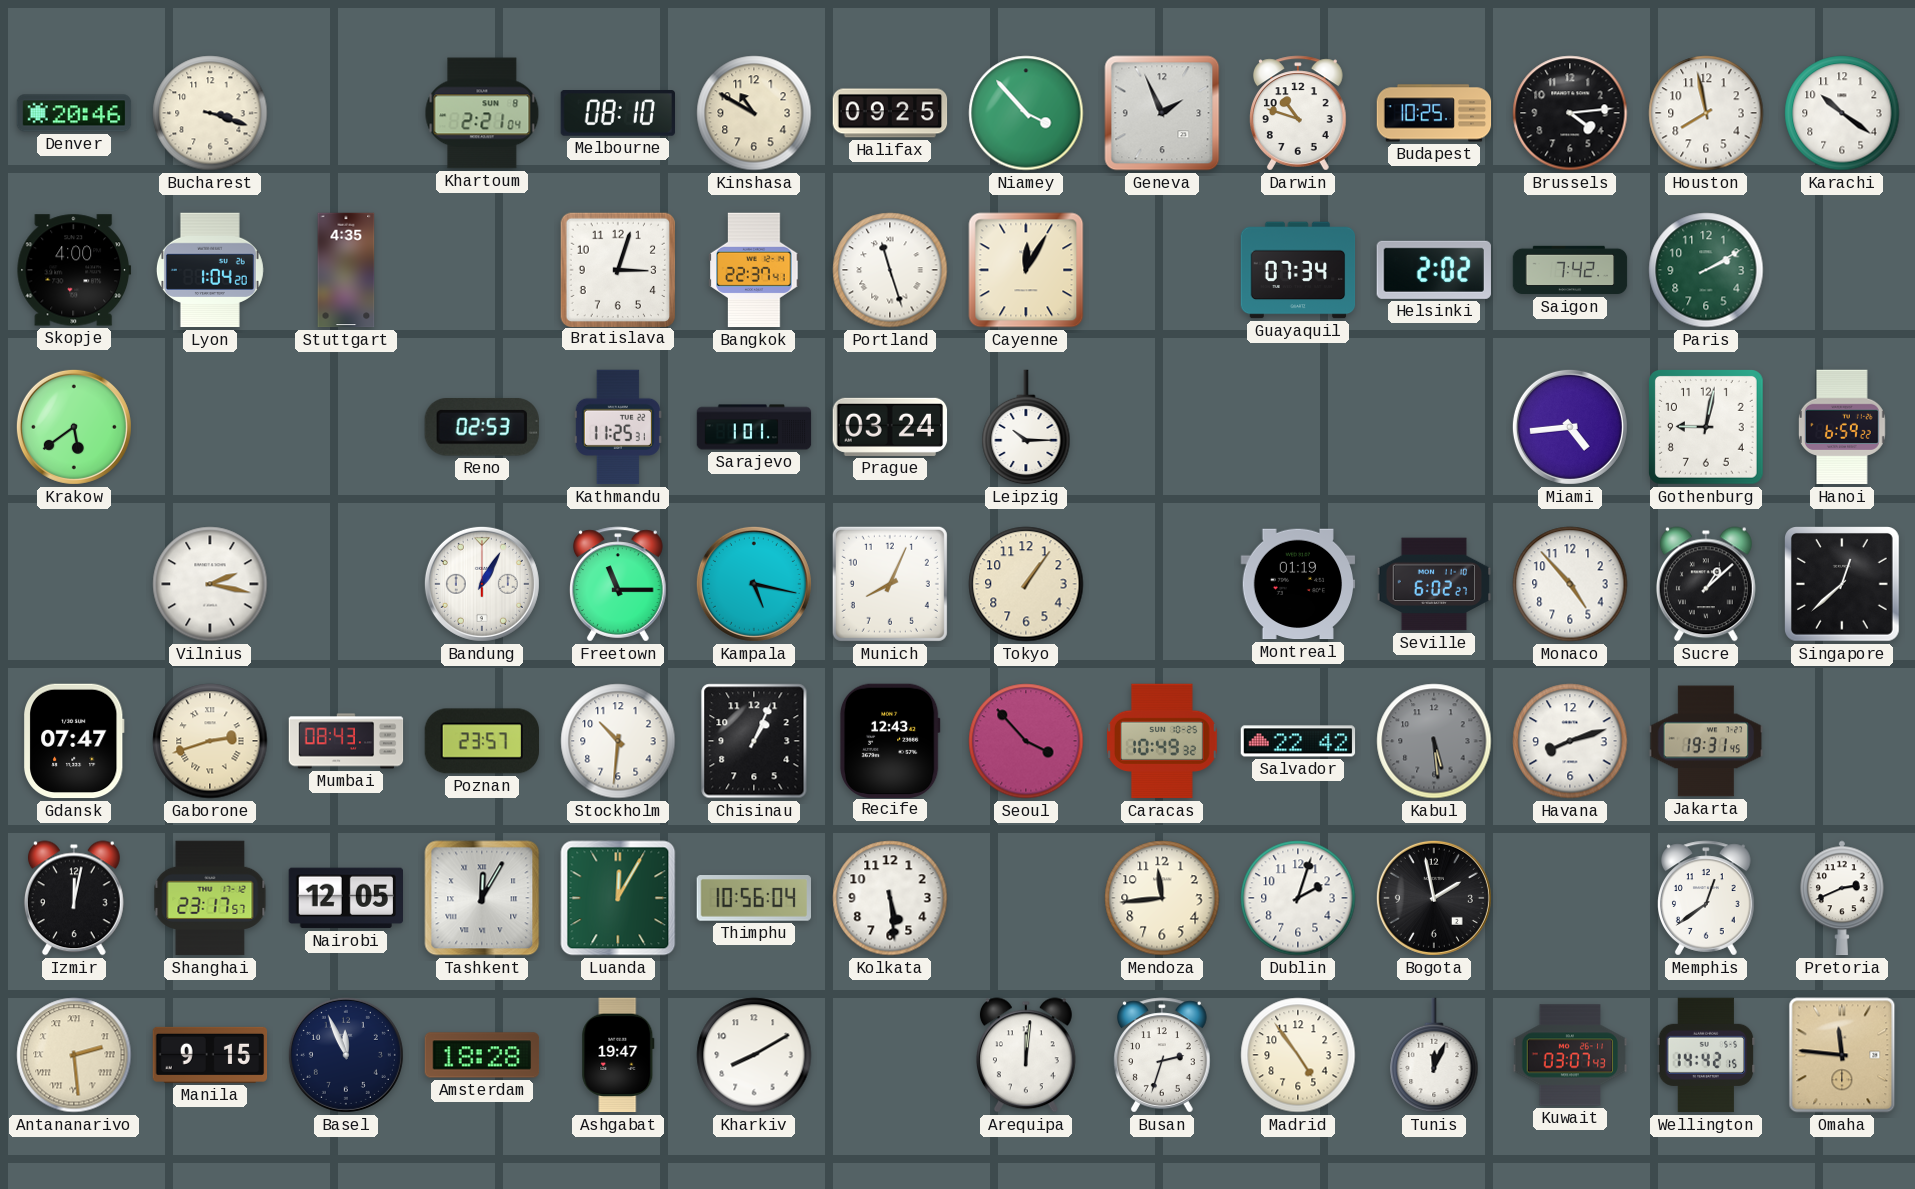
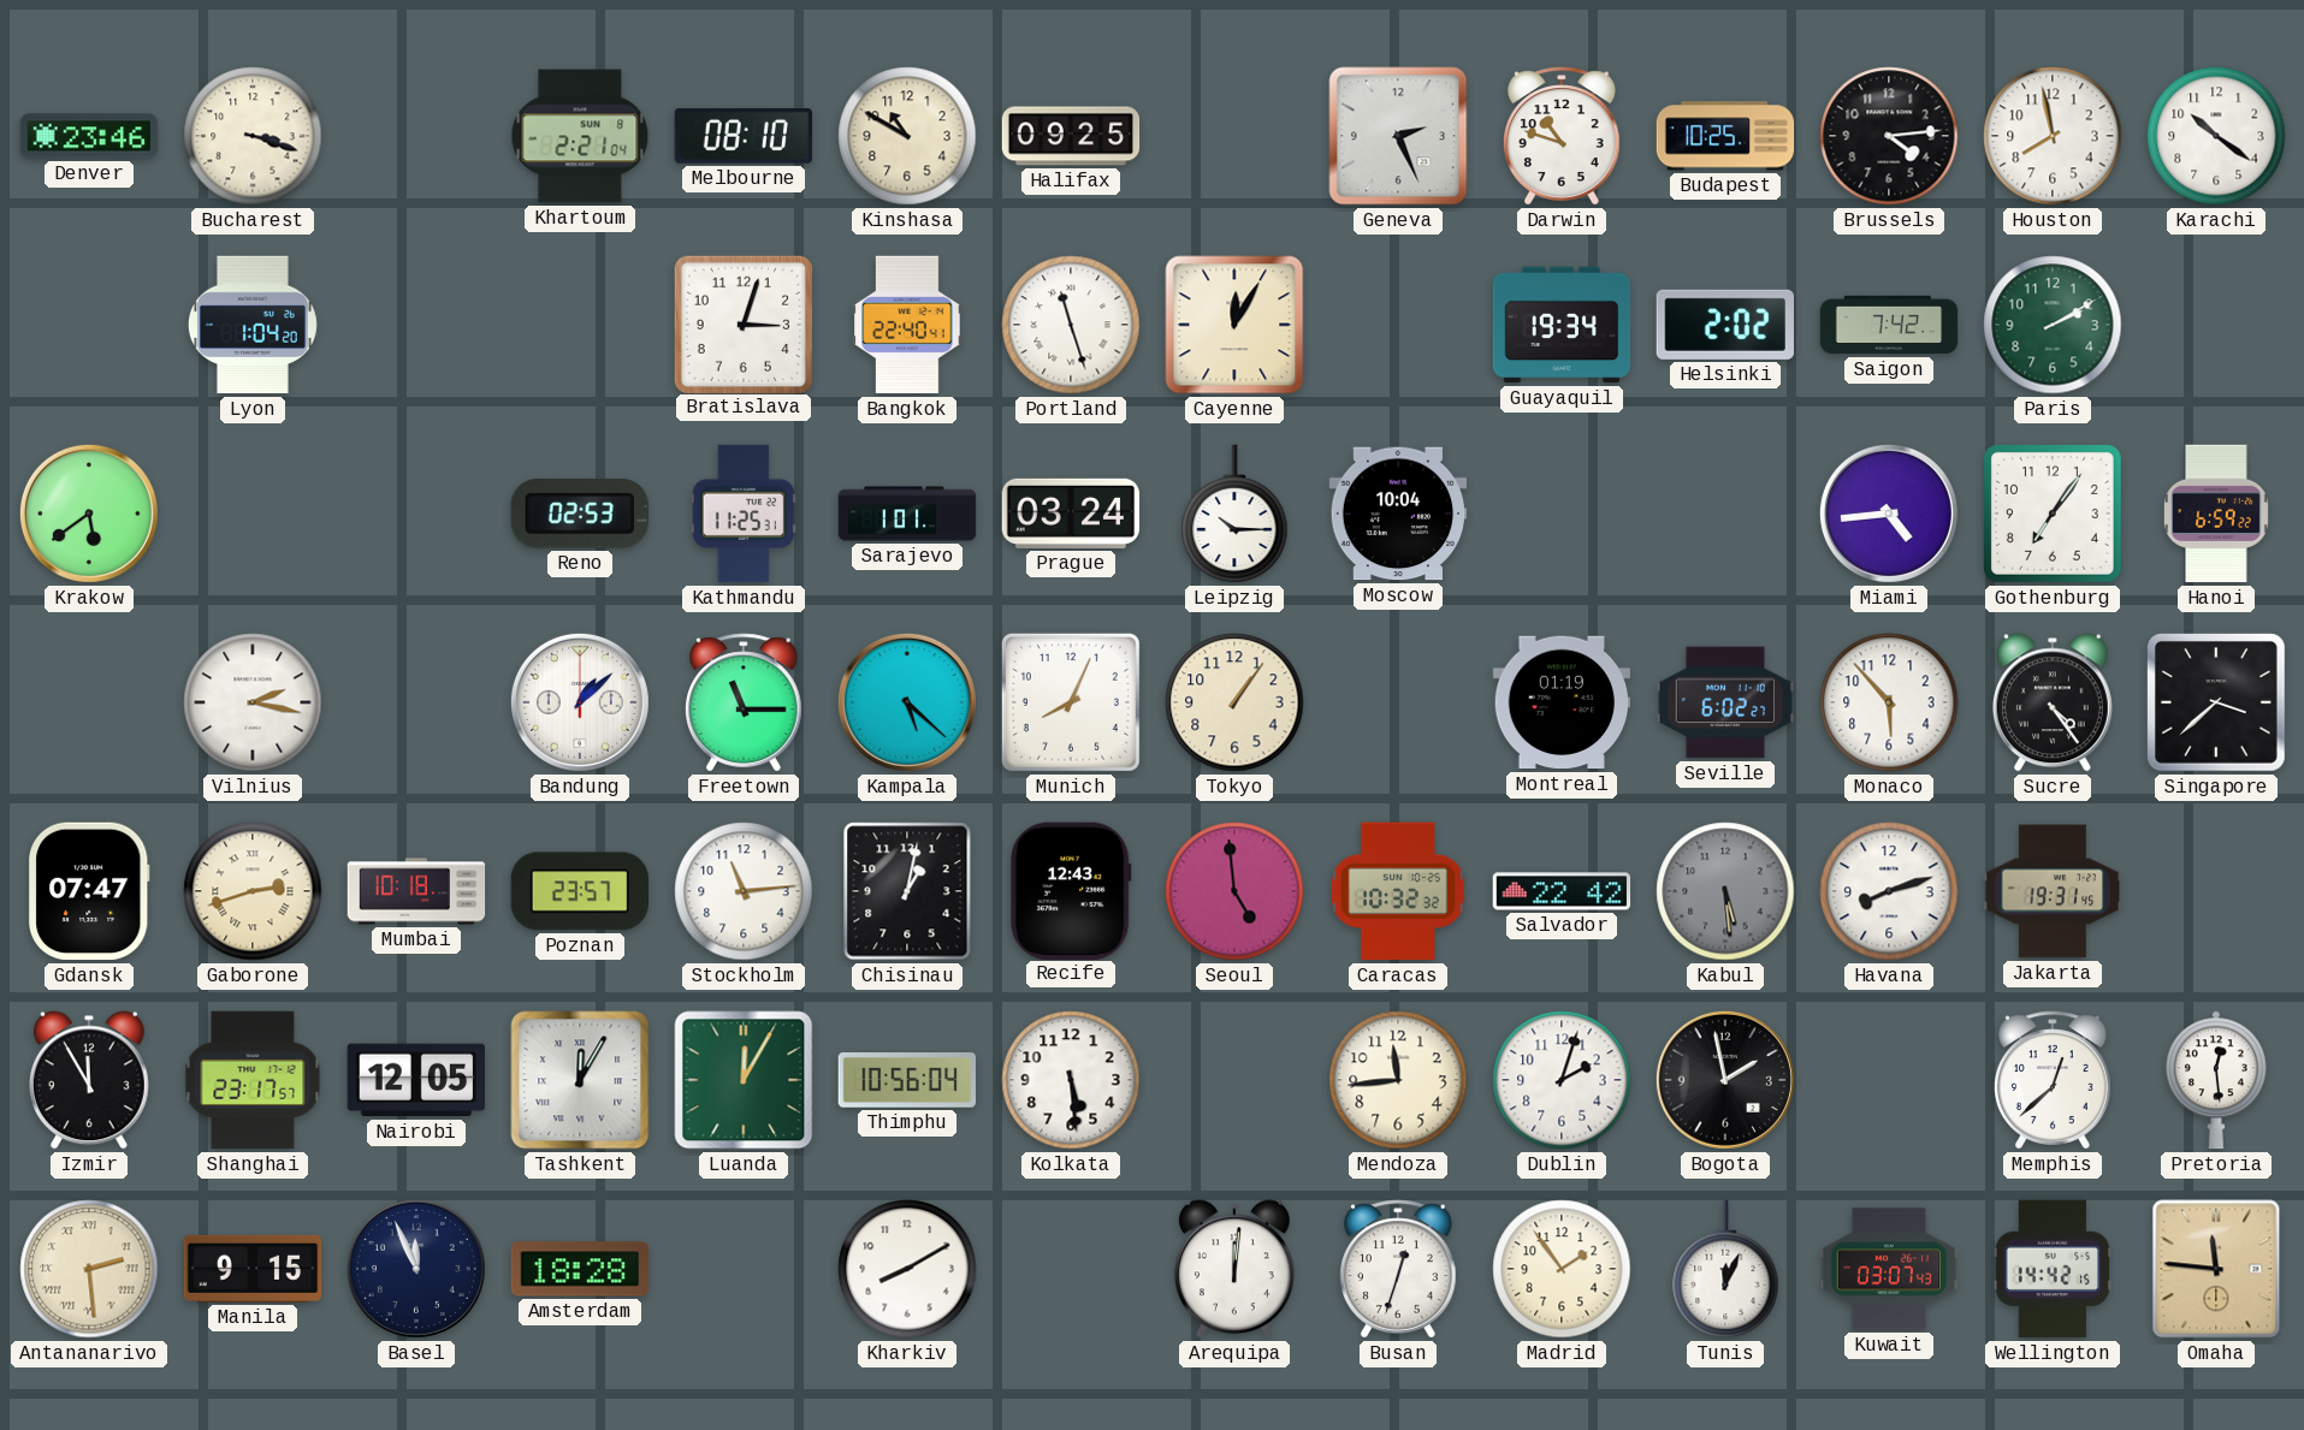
Denver: 20:46 -> 23:46 (89, 136)
Niamey: 3:53 -> none (1026, 113)
Geneva: 1:56 -> 2:26 (1398, 136)
Skopje: 4:00 -> none (74, 270)
Stuttgart: 4:35 -> none (346, 270)
Bangkok: 22:37 -> 22:40 (907, 325)
Guayaquil: 07:34 -> 19:34 (1562, 325)
Moscow: none -> 10:04 (1398, 514)
Gothenburg: 9:02 -> 7:06 (2054, 515)
Bandung: 1:05 -> 1:08 (580, 702)
Kampala: 5:17 -> 5:22 (907, 702)
Monaco: 4:53 -> 5:53 (1889, 702)
Sucre: 1:08 -> 4:24 (2053, 702)
Singapore: 12:38 -> 3:38 (2217, 704)
Mumbai: 08:43 -> 10:18 (416, 891)
Stockholm: 10:31 -> 11:14 (744, 891)
Chisinau: 1:04 -> 1:02 (907, 891)
Seoul: 3:53 -> 4:59 (1234, 891)
Caracas: 10:49 -> 10:32 (1398, 891)
Izmir: 12:02 -> 11:55 (89, 1080)
Memphis: 12:39 -> 12:38 (2054, 1080)
Pretoria: 2:41 -> 12:29 (2217, 1080)
Ashgabat: 19:47 -> none (618, 1055)
Busan: 2:33 -> 12:33 (1399, 1269)
Madrid: 4:54 -> 1:54 (1562, 1269)
